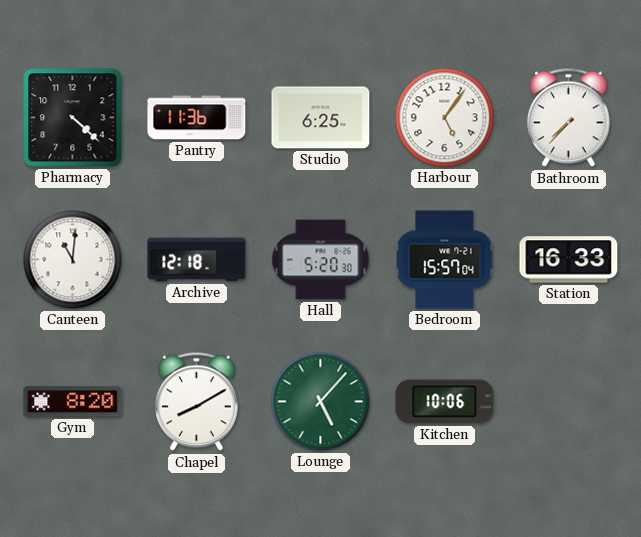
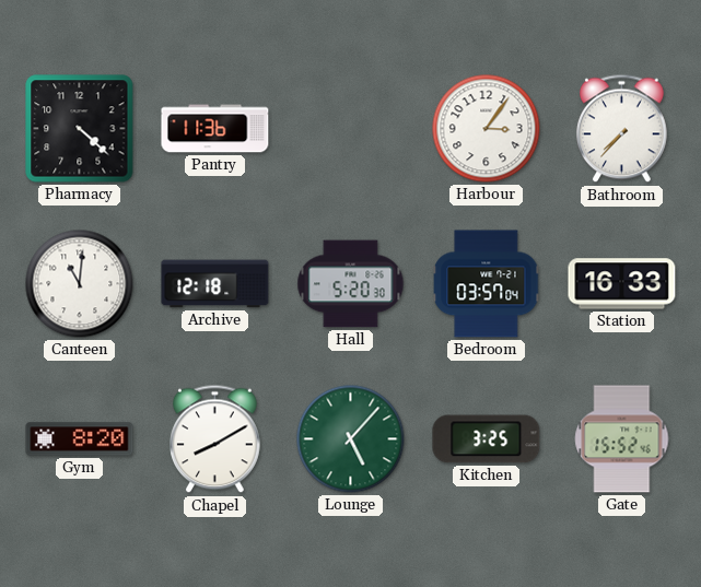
Studio: 6:25 -> none (321, 118)
Harbour: 5:06 -> 3:06 (487, 129)
Bedroom: 15:57 -> 03:57 (487, 284)
Kitchen: 10:06 -> 3:25 (487, 439)
Gate: none -> 15:52 (622, 439)
